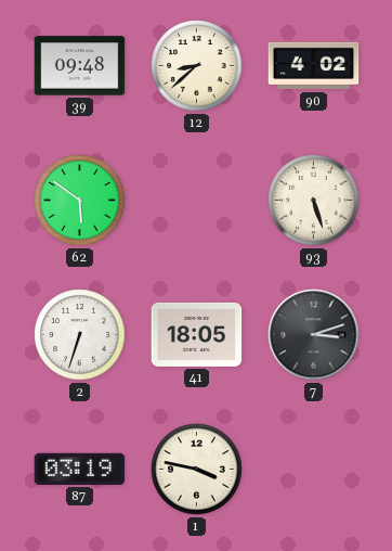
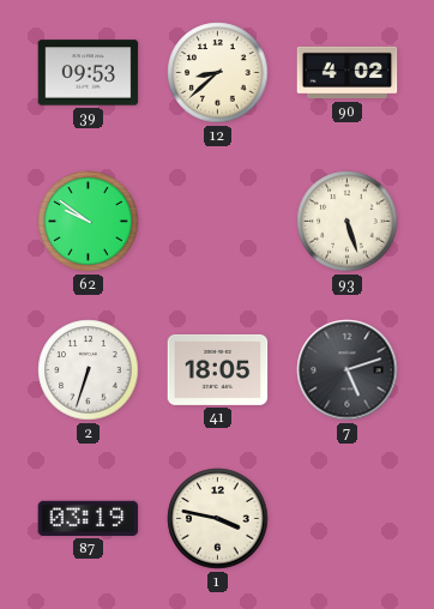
39: 09:48 -> 09:53 (89, 73)
62: 5:51 -> 9:51 (89, 222)
7: 3:12 -> 5:12 (348, 370)
